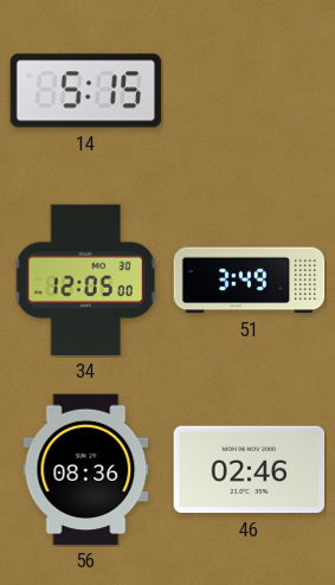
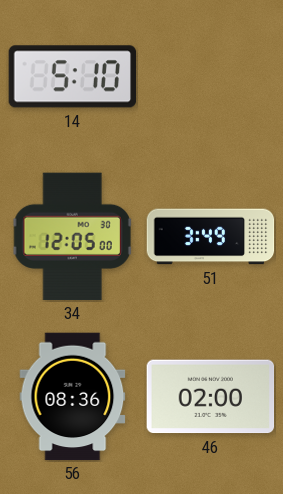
14: 5:15 -> 5:10 (73, 77)
46: 02:46 -> 02:00 (211, 397)
